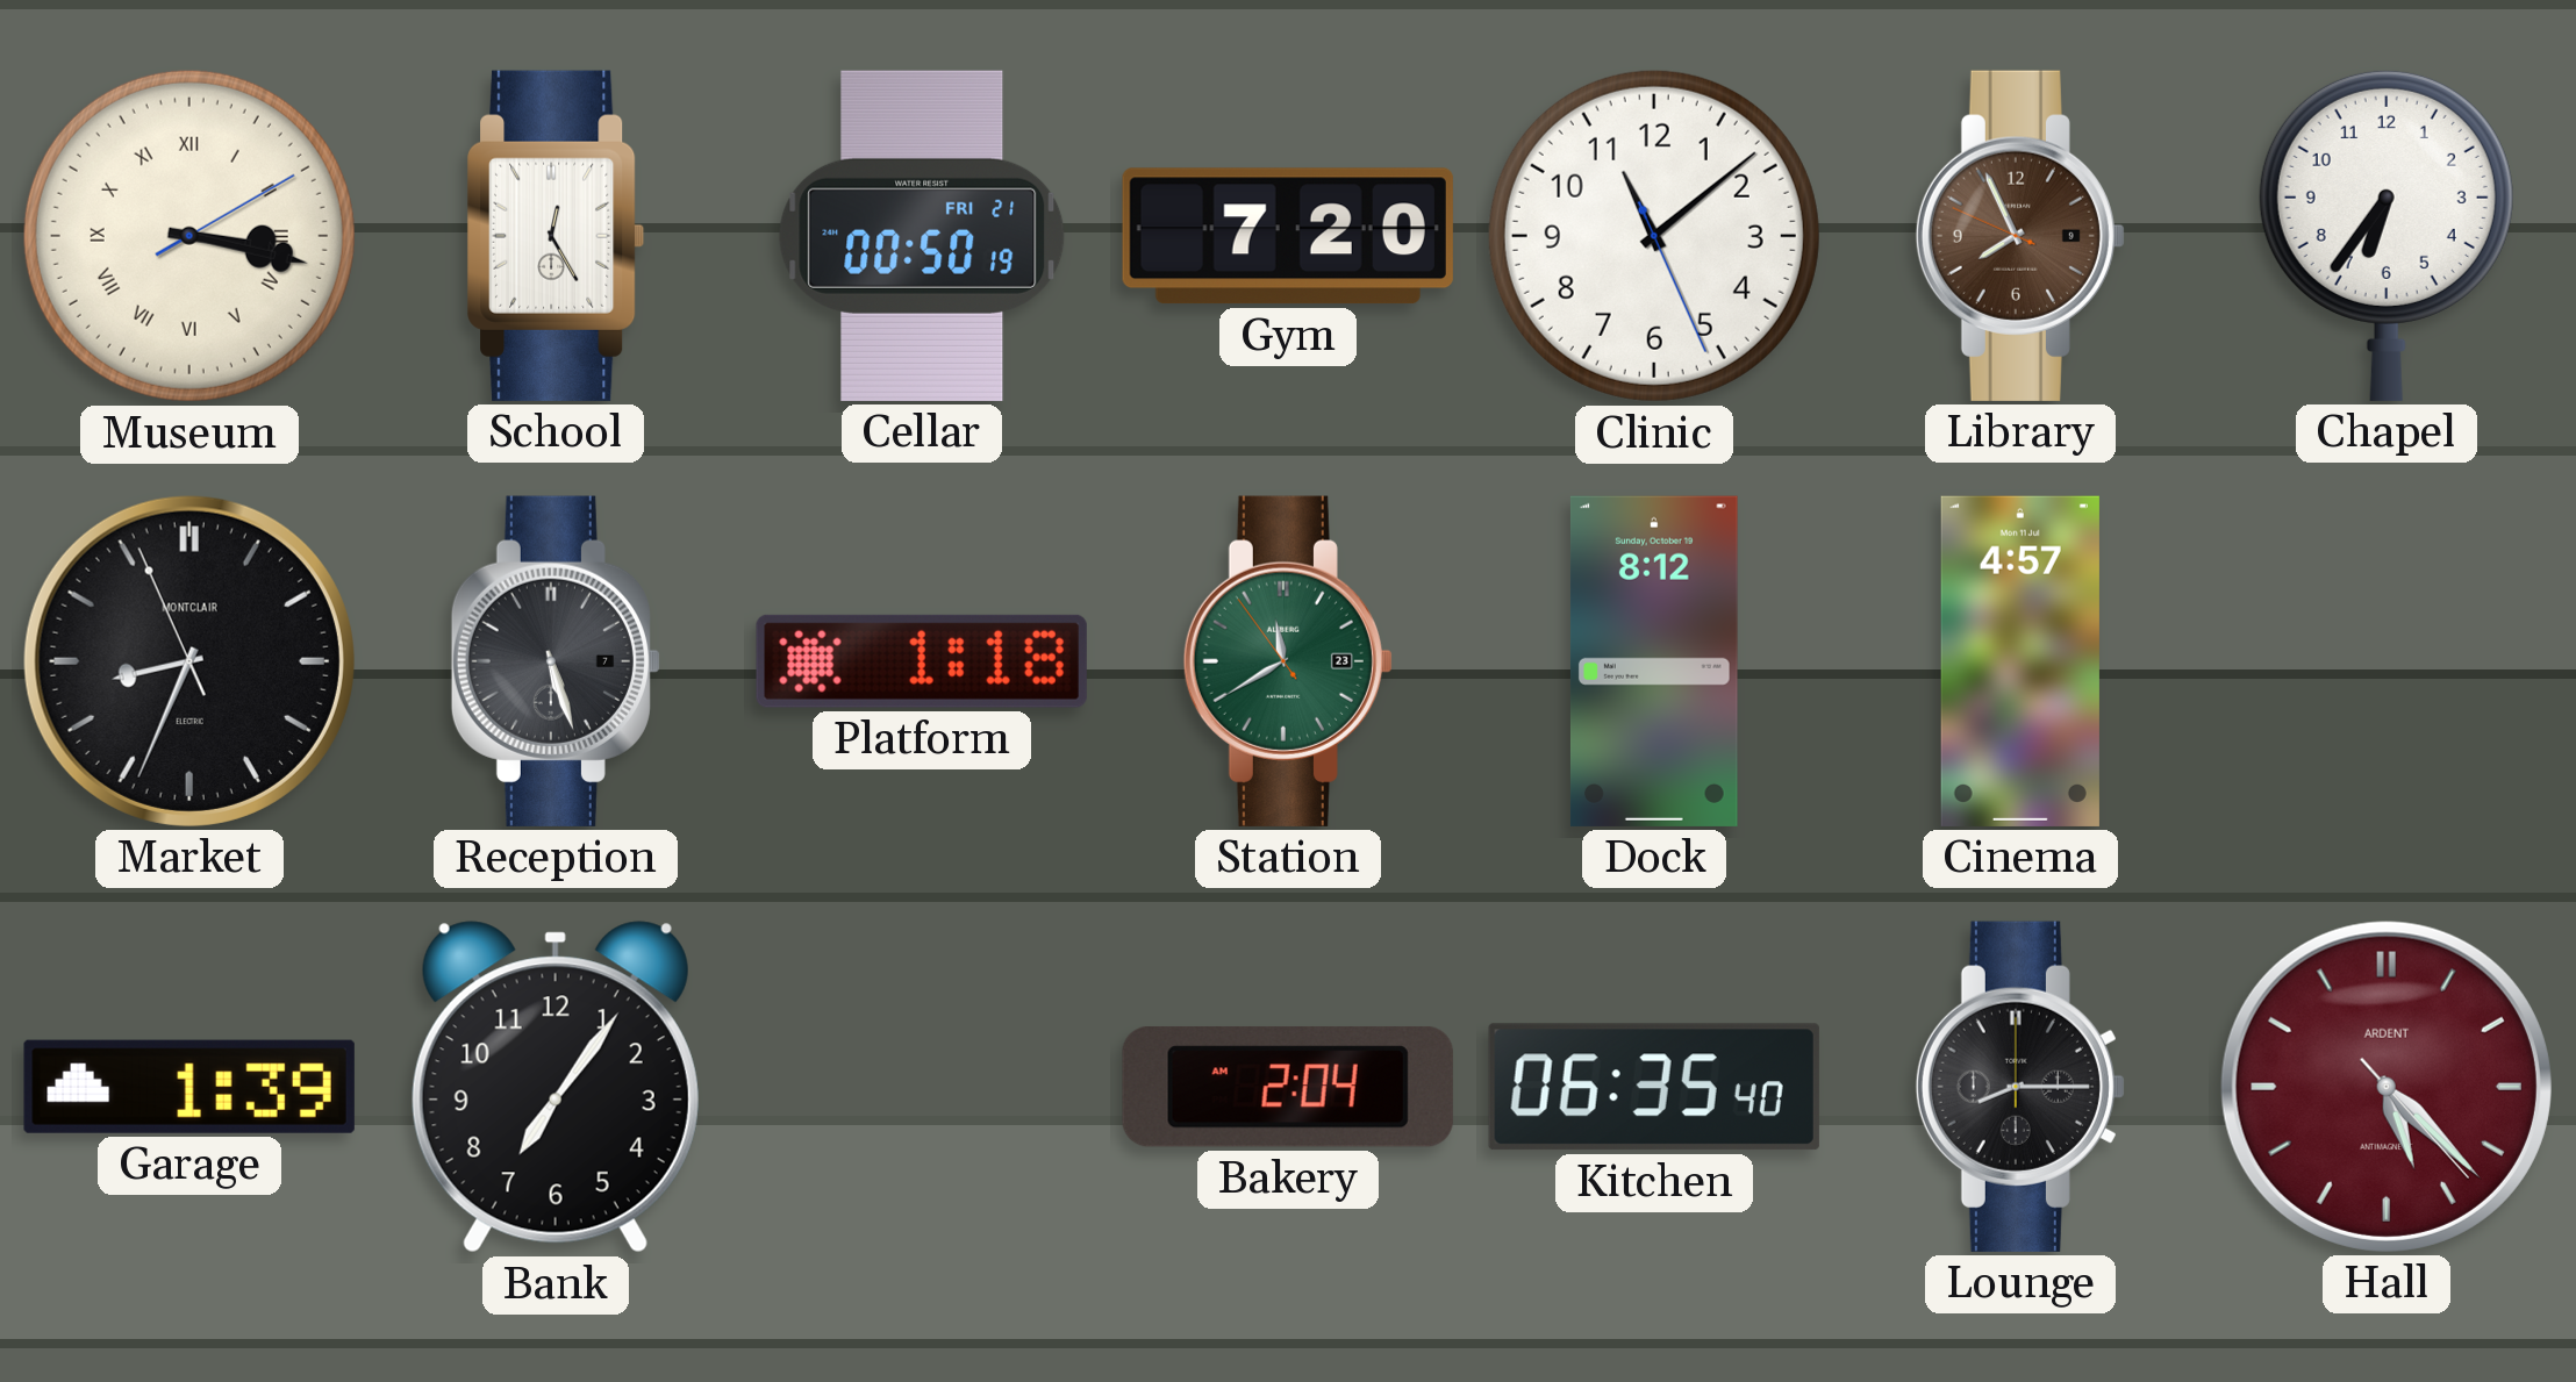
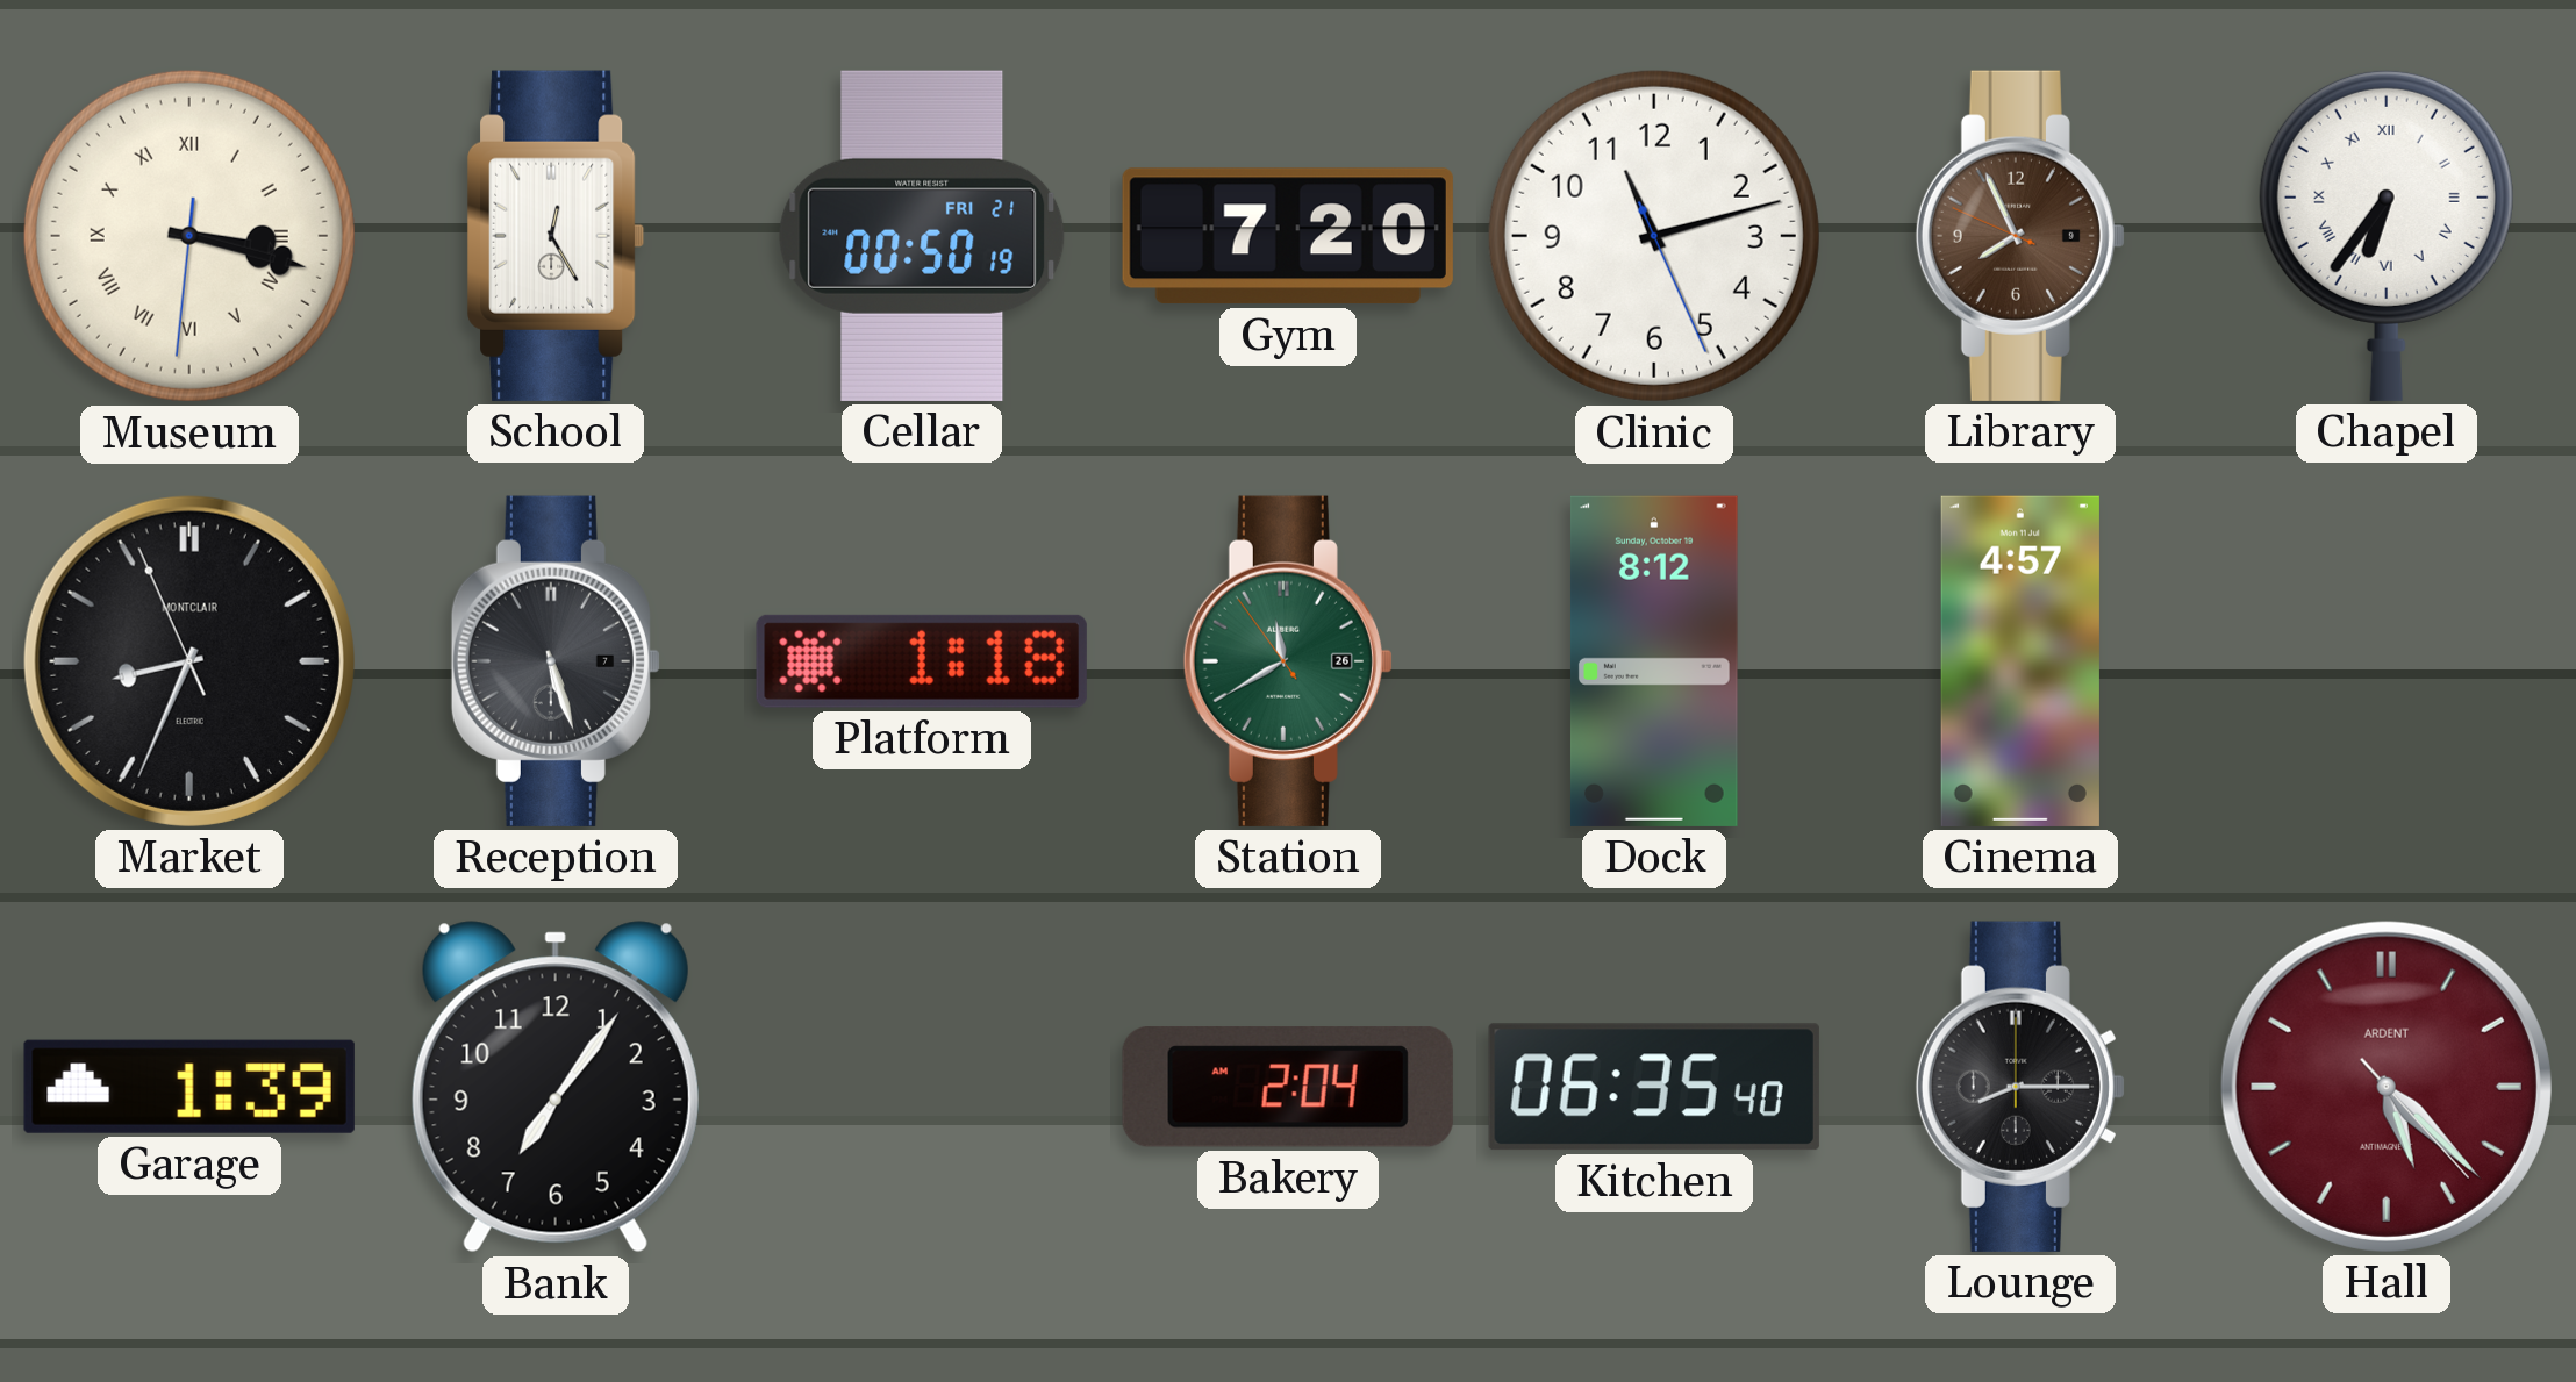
Museum: 3:17:10 -> 3:17:31 (189, 236)
Clinic: 11:08 -> 11:12 (1654, 236)
Chapel numerals: Arabic -> Roman (2387, 235)
Station date: 23 -> 26 (1288, 661)
